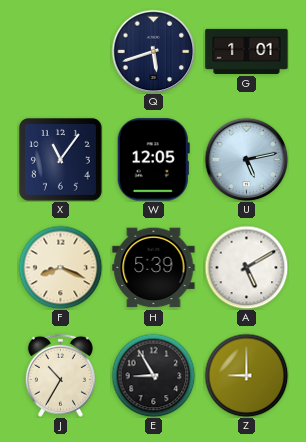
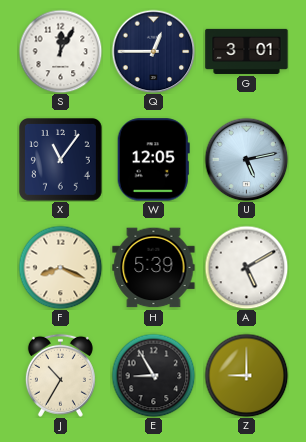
S: none -> 12:05 (60, 51)
Q: 5:42 -> 12:45 (153, 51)
G: 1:01 -> 3:01 (247, 51)
